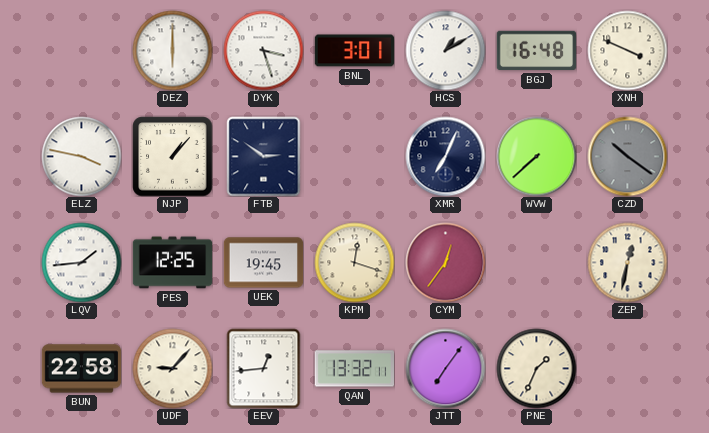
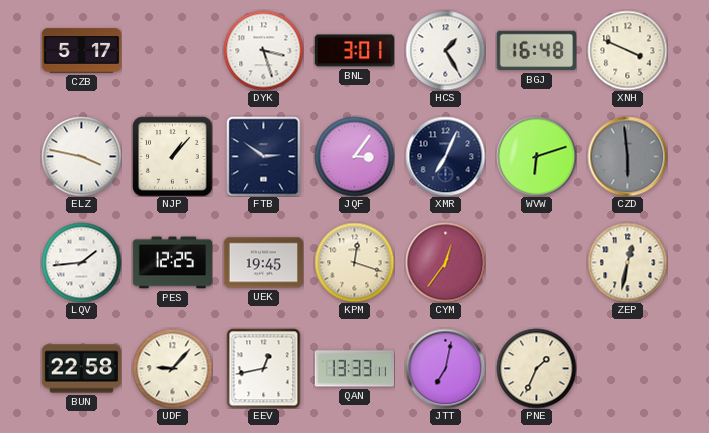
CZB: none -> 5:17 (81, 51)
DEZ: 6:00 -> none (172, 50)
HCS: 1:10 -> 1:25 (445, 50)
JQF: none -> 3:06 (354, 156)
WVW: 7:38 -> 6:12 (536, 156)
CZD: 10:21 -> 5:59 (627, 156)
EEV: 12:44 -> 12:43 (264, 368)
QAN: 13:32 -> 13:33 (354, 369)
JTT: 7:06 -> 7:02 (445, 368)
